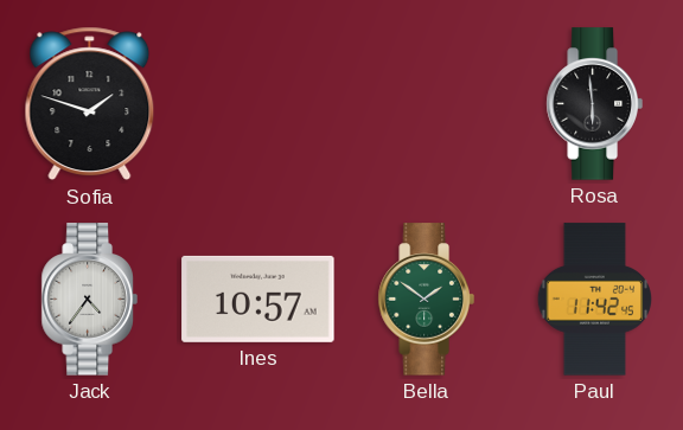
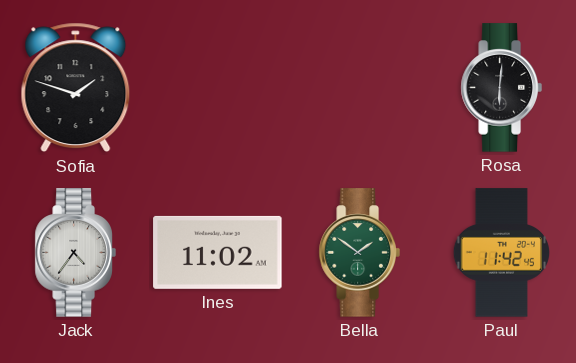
Rosa: 5:59 -> 6:01 (501, 88)
Ines: 10:57 -> 11:02 (218, 252)
